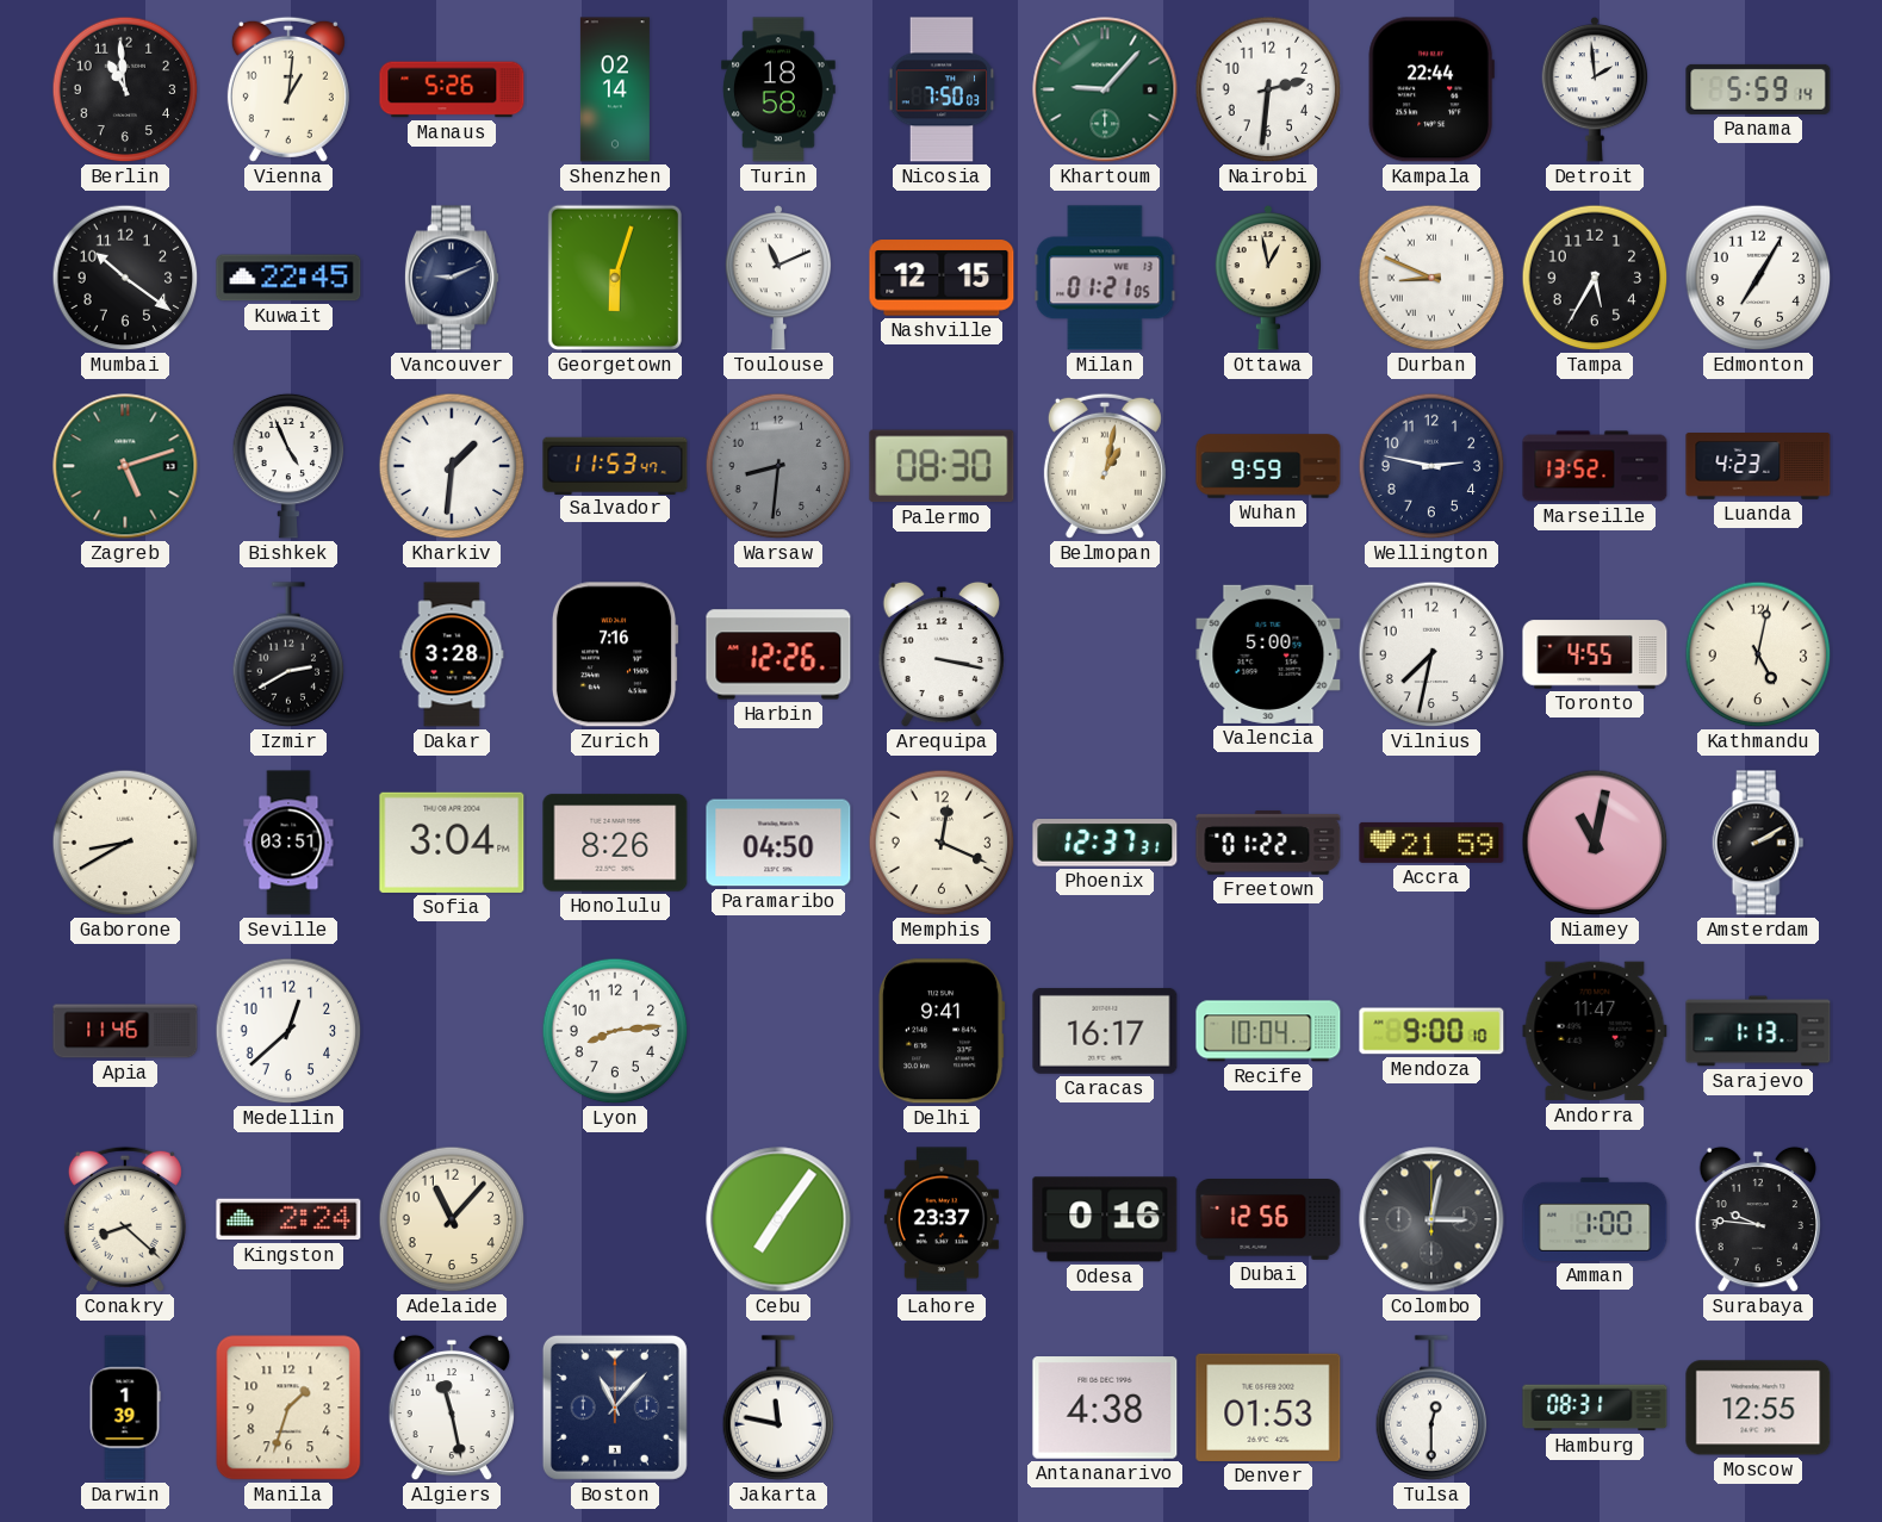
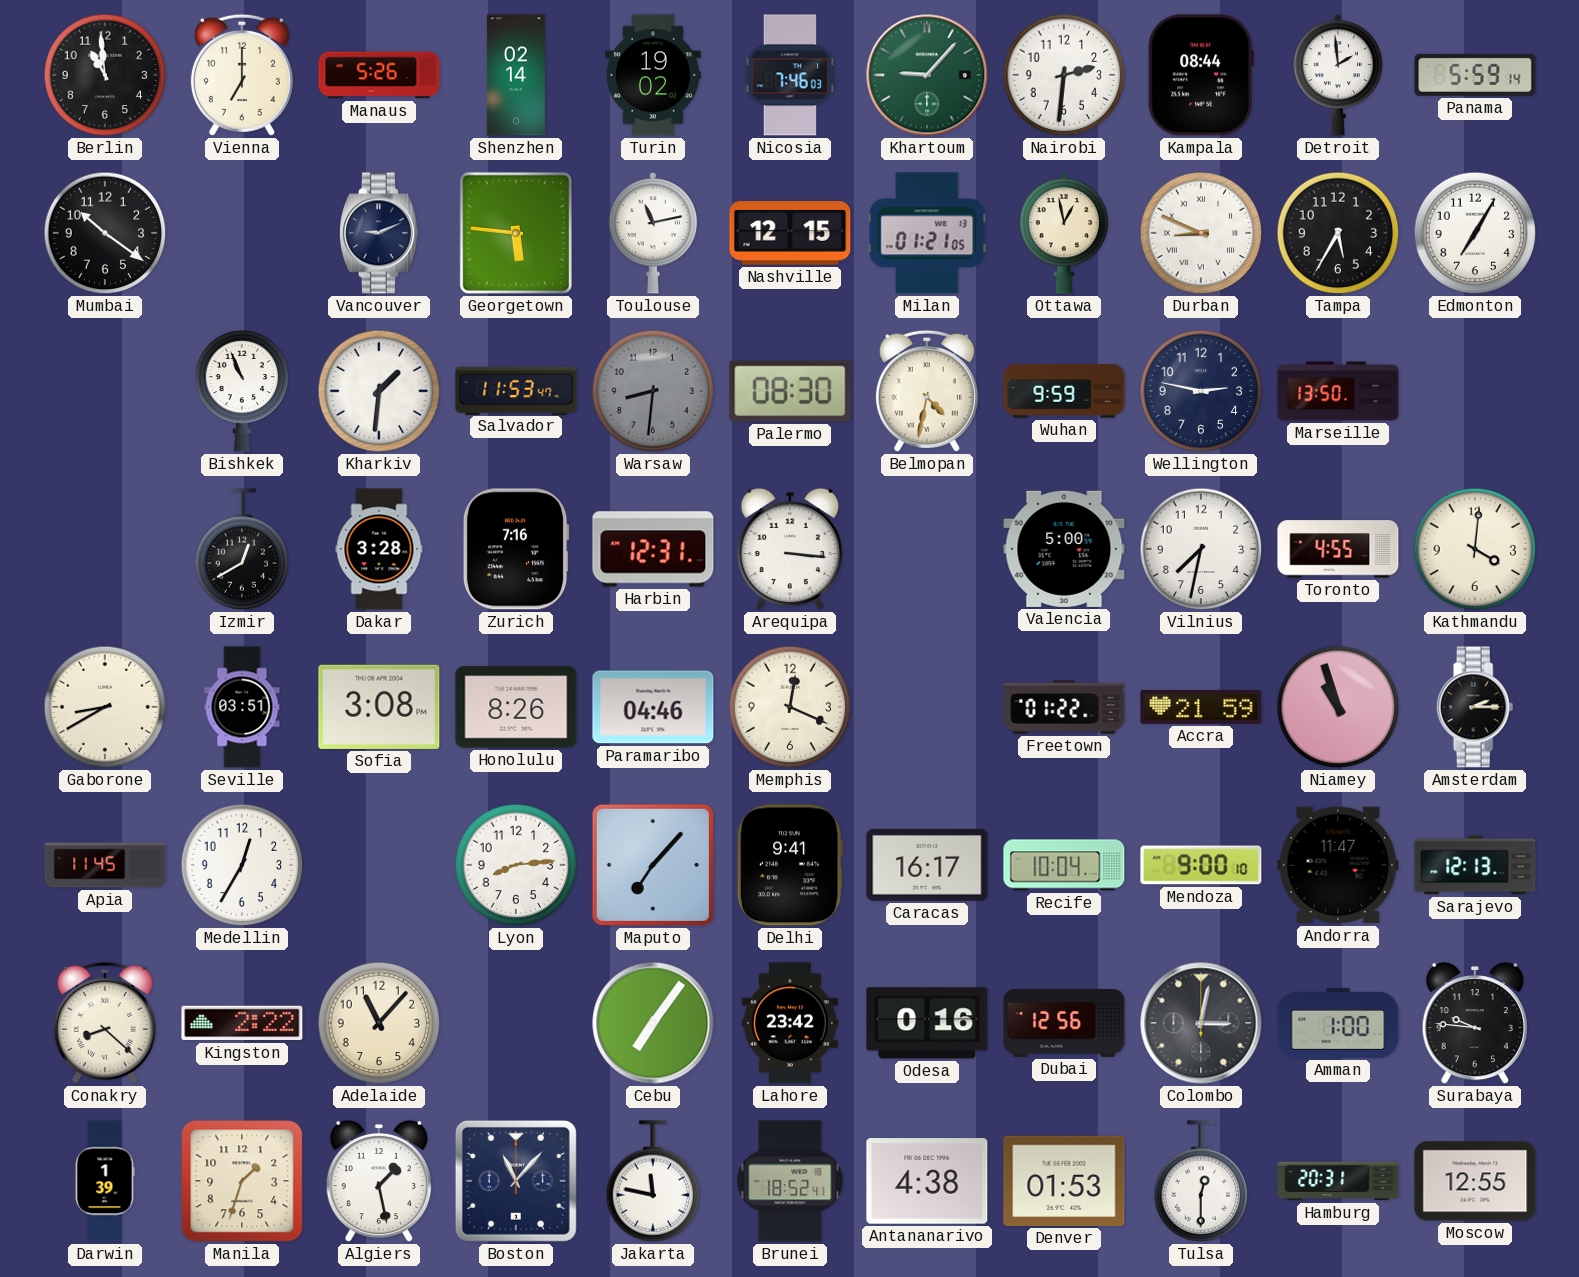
Vienna: 1:01 -> 7:00 (242, 75)
Turin: 18:58 -> 19:02 (654, 75)
Nicosia: 7:50 -> 7:46 (790, 75)
Kampala: 22:44 -> 08:44 (1201, 75)
Kuwait: 22:45 -> none (288, 278)
Georgetown: 6:03 -> 5:46 (516, 233)
Toulouse: 11:11 -> 11:13 (653, 233)
Zagreb: 5:12 -> none (125, 466)
Bishkek: 4:56 -> 10:56 (242, 391)
Belmopan: 1:02 -> 4:32 (927, 391)
Marseille: 13:52 -> 13:50 (1338, 391)
Luanda: 4:23 -> none (1758, 467)
Izmir: 2:40 -> 12:40 (242, 549)
Harbin: 12:26 -> 12:31 (653, 549)
Arequipa: 3:17 -> 3:16 (790, 549)
Kathmandu: 5:02 -> 4:01 (1475, 549)
Sofia: 3:04 -> 3:08 (379, 707)
Paramaribo: 04:50 -> 04:46 (653, 707)
Phoenix: 12:37 -> none (1105, 843)
Niamey: 11:02 -> 10:57 (1338, 707)
Amsterdam: 2:10 -> 2:15 (1475, 707)
Apia: 11:46 -> 11:45 (105, 865)
Medellin: 12:38 -> 12:35 (242, 865)
Maputo: none -> 7:07 (653, 865)
Sarajevo: 1:13 -> 12:13 (1475, 865)
Kingston: 2:24 -> 2:22 (242, 1023)
Lahore: 23:37 -> 23:42 (790, 1023)
Algiers: 11:28 -> 1:28 (379, 1181)
Brunei: none -> 18:52 (790, 1181)
Hamburg: 08:31 -> 20:31 (1338, 1181)
